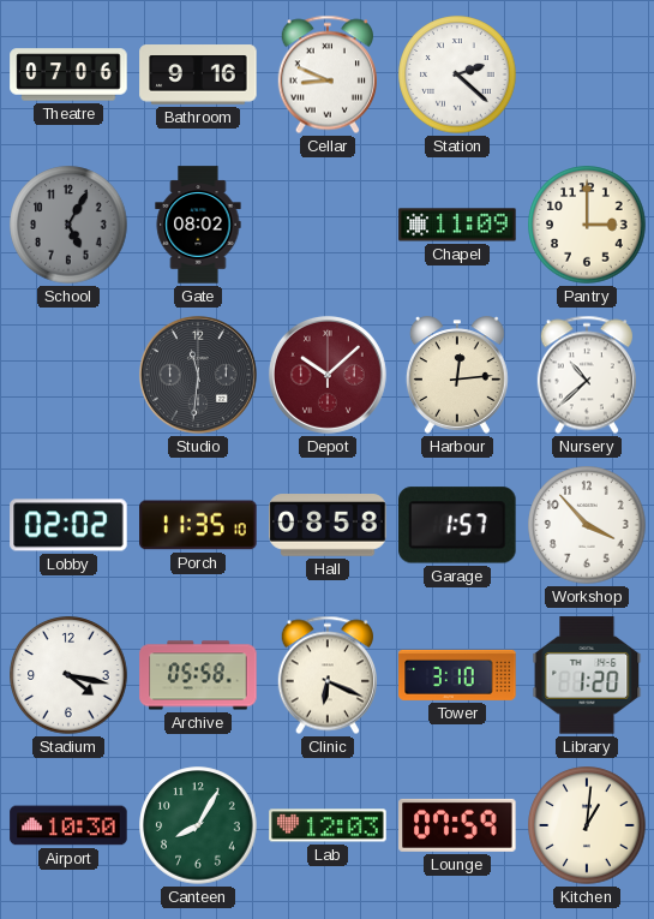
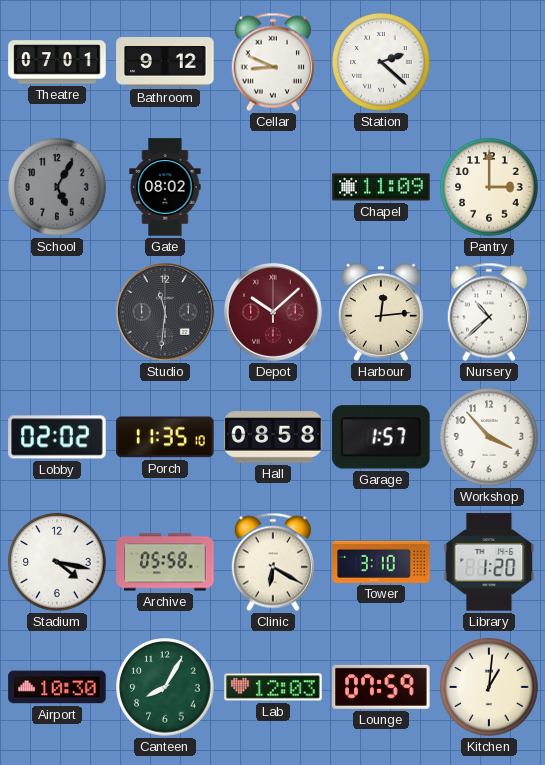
Theatre: 07:06 -> 07:01 (57, 62)
Bathroom: 9:16 -> 9:12 (165, 62)
Clinic: 6:19 -> 6:20 (273, 562)
